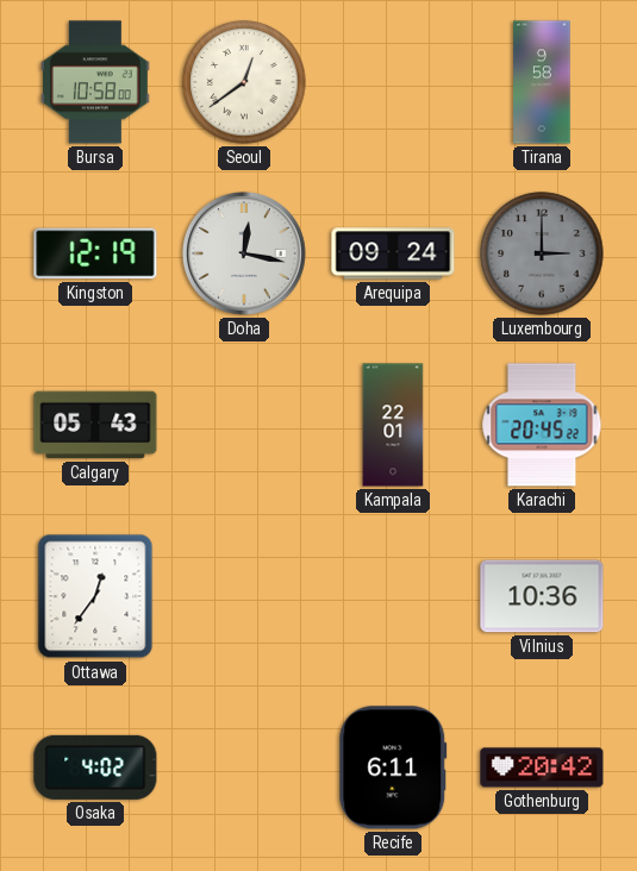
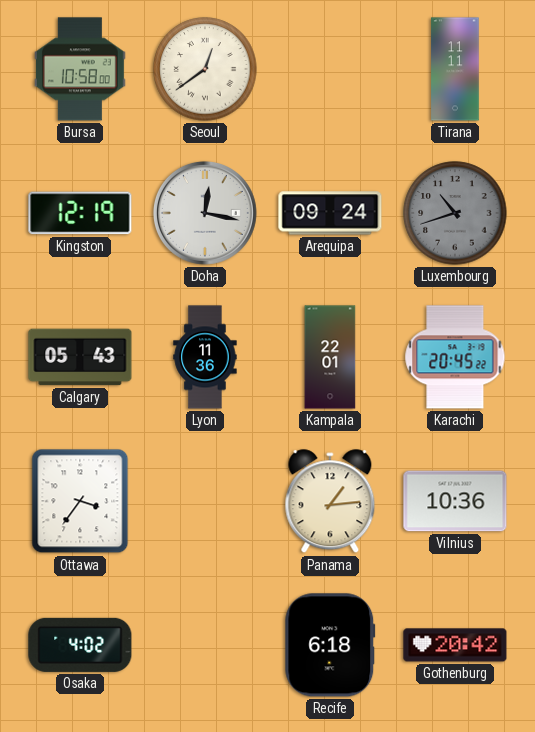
Tirana: 9:58 -> 11:11 (455, 69)
Luxembourg: 3:00 -> 10:42 (455, 213)
Lyon: none -> 11:36 (205, 357)
Ottawa: 12:36 -> 3:36 (80, 501)
Panama: none -> 1:14 (330, 502)
Recife: 6:11 -> 6:18 (330, 645)
